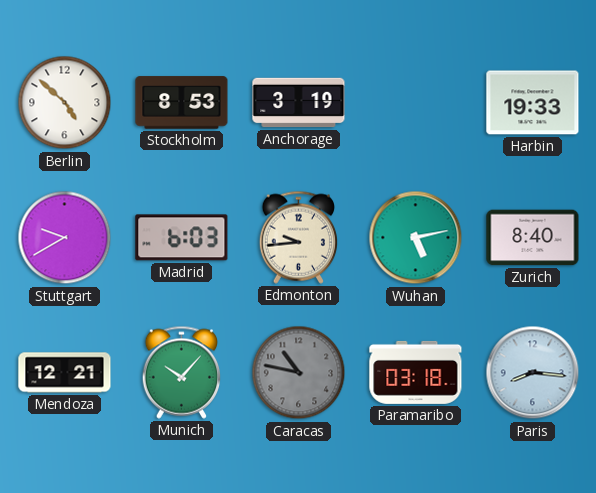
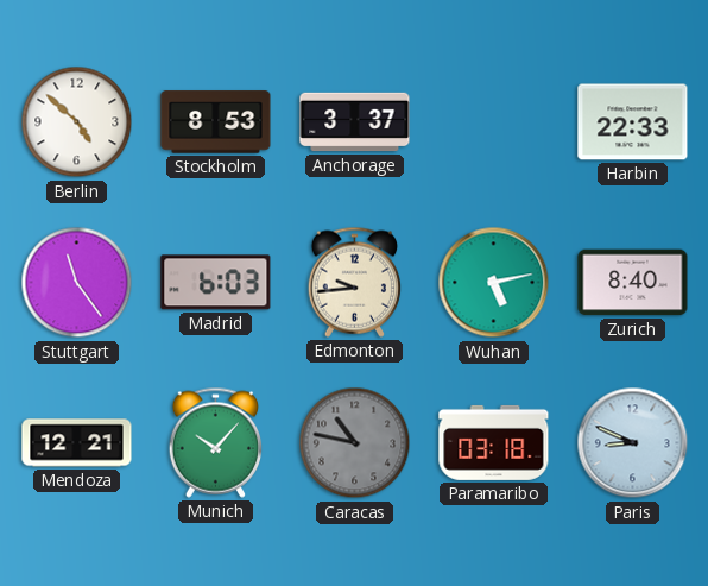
Anchorage: 3:19 -> 3:37 (355, 122)
Harbin: 19:33 -> 22:33 (633, 122)
Stuttgart: 9:40 -> 11:24 (77, 283)
Paris: 8:16 -> 8:49 (633, 443)
